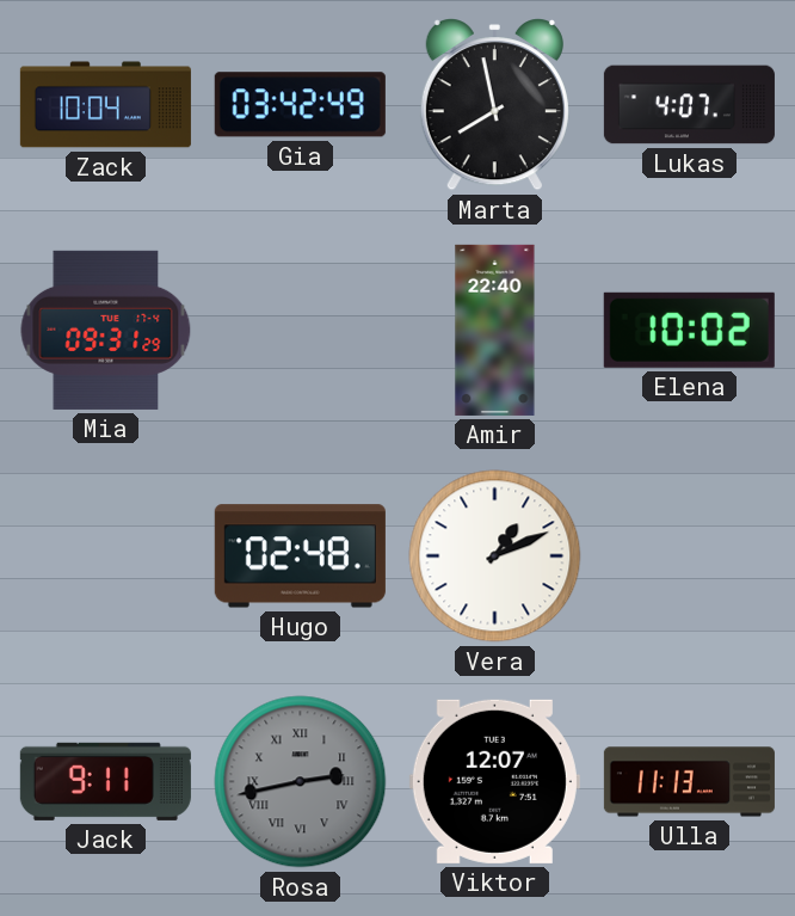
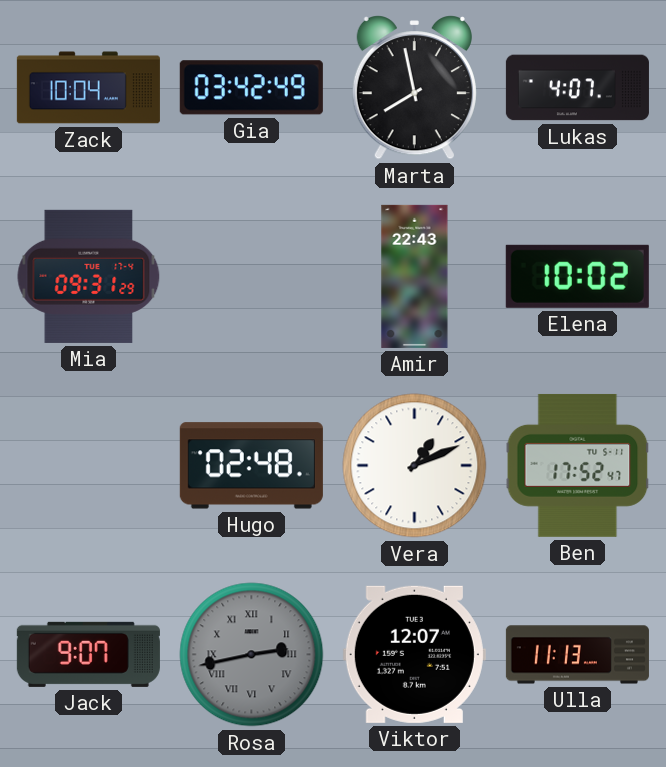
Amir: 22:40 -> 22:43 (415, 276)
Ben: none -> 17:52 (578, 465)
Jack: 9:11 -> 9:07 (88, 654)
